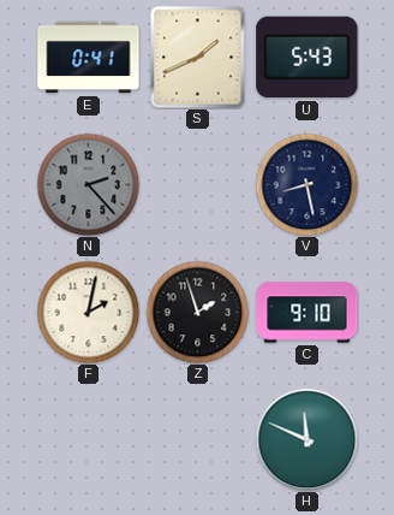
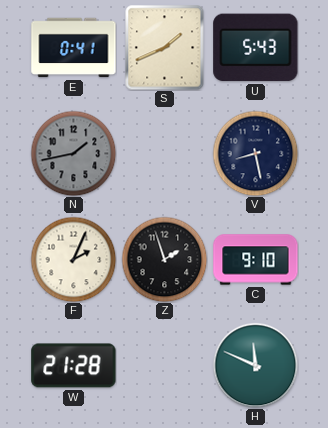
N: 2:23 -> 1:43 (73, 153)
F: 2:02 -> 2:04 (73, 259)
W: none -> 21:28 (74, 366)
